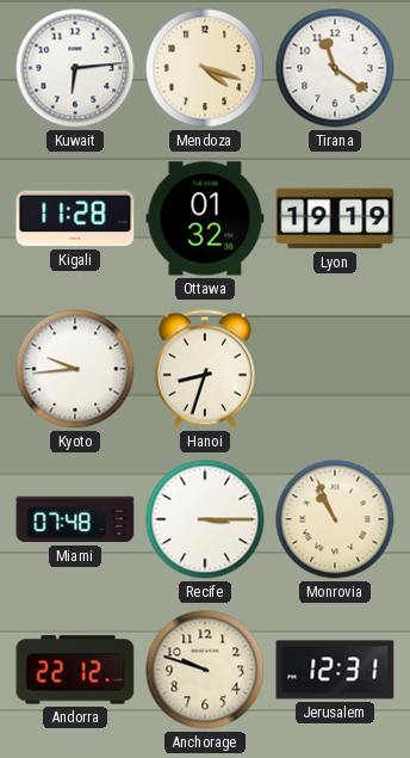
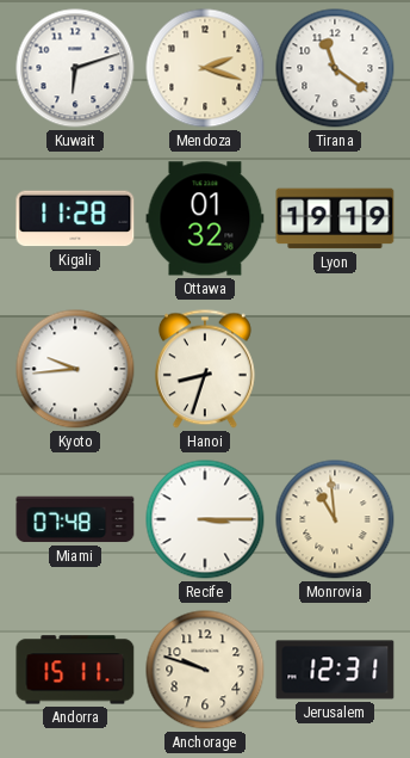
Kuwait: 6:14 -> 6:12 (75, 68)
Mendoza: 4:18 -> 2:18 (205, 68)
Monrovia: 10:56 -> 10:59 (335, 519)
Andorra: 22:12 -> 15:11 (75, 670)
